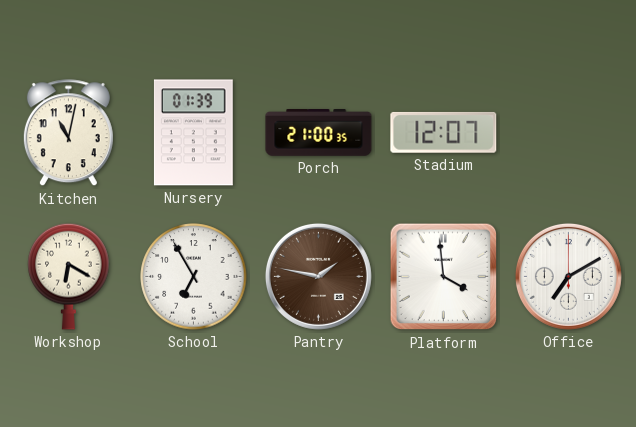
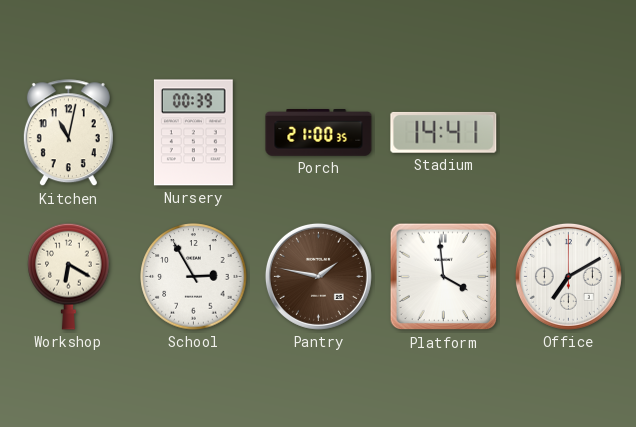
Nursery: 01:39 -> 00:39 (193, 133)
Stadium: 12:07 -> 14:41 (444, 132)
School: 6:55 -> 2:55 (194, 277)
